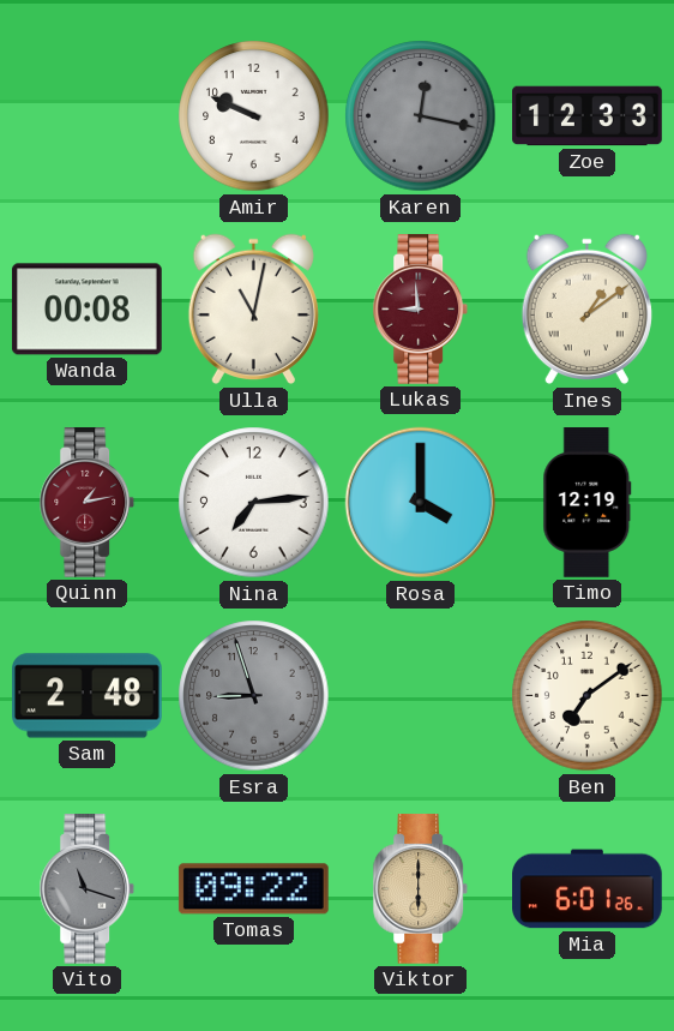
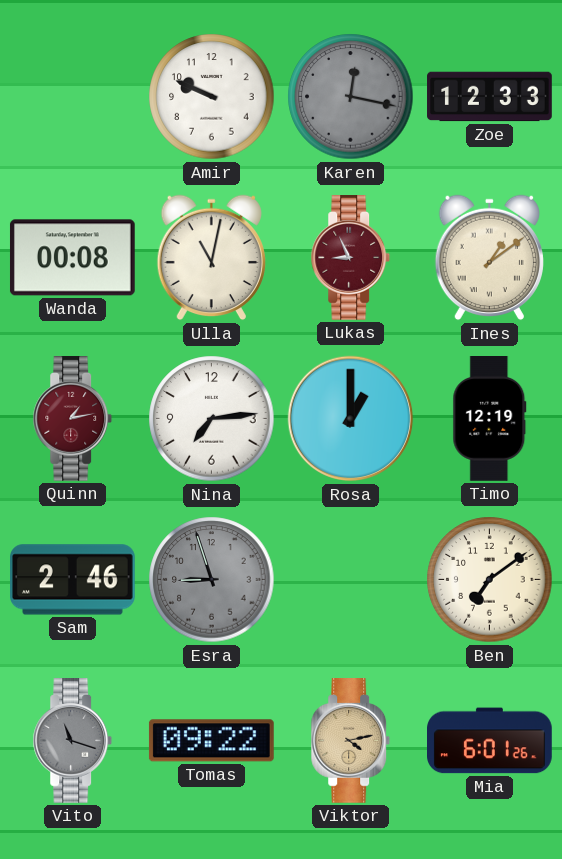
Lukas: 8:59 -> 8:56 (351, 258)
Rosa: 4:00 -> 1:00 (351, 419)
Sam: 2:48 -> 2:46 (73, 580)
Viktor: 6:00 -> 4:13 (351, 741)
